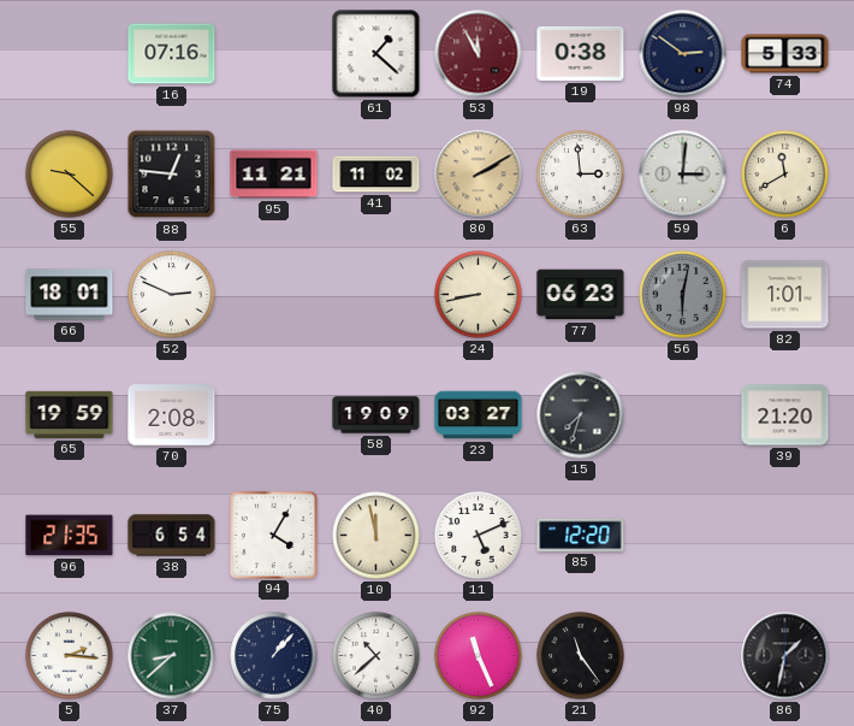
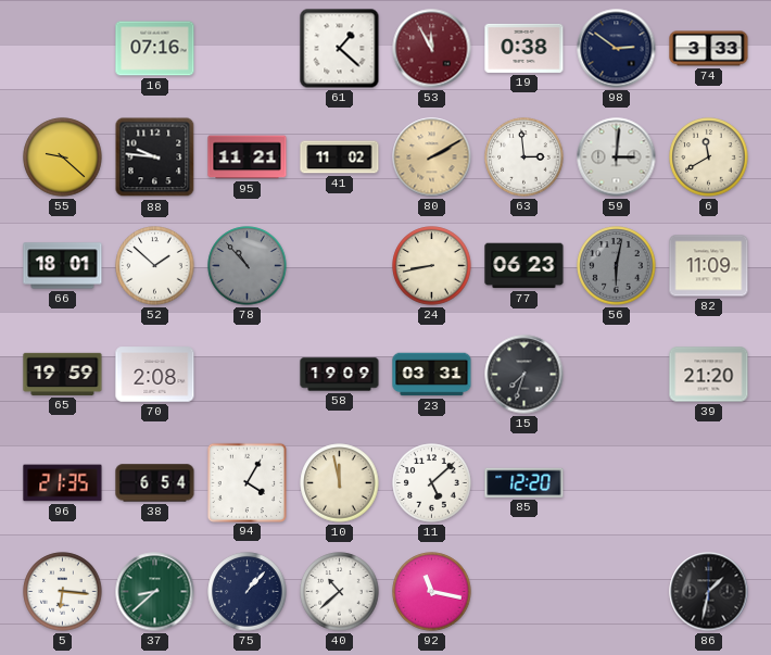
74: 5:33 -> 3:33 (709, 49)
88: 12:46 -> 9:46 (155, 158)
52: 2:49 -> 1:52 (155, 266)
78: none -> 10:53 (248, 266)
82: 1:01 -> 11:09 (709, 266)
23: 03:27 -> 03:31 (432, 375)
11: 5:11 -> 5:08 (432, 483)
5: 2:16 -> 6:16 (63, 592)
92: 11:26 -> 11:17 (432, 592)
21: 11:24 -> none (581, 656)
